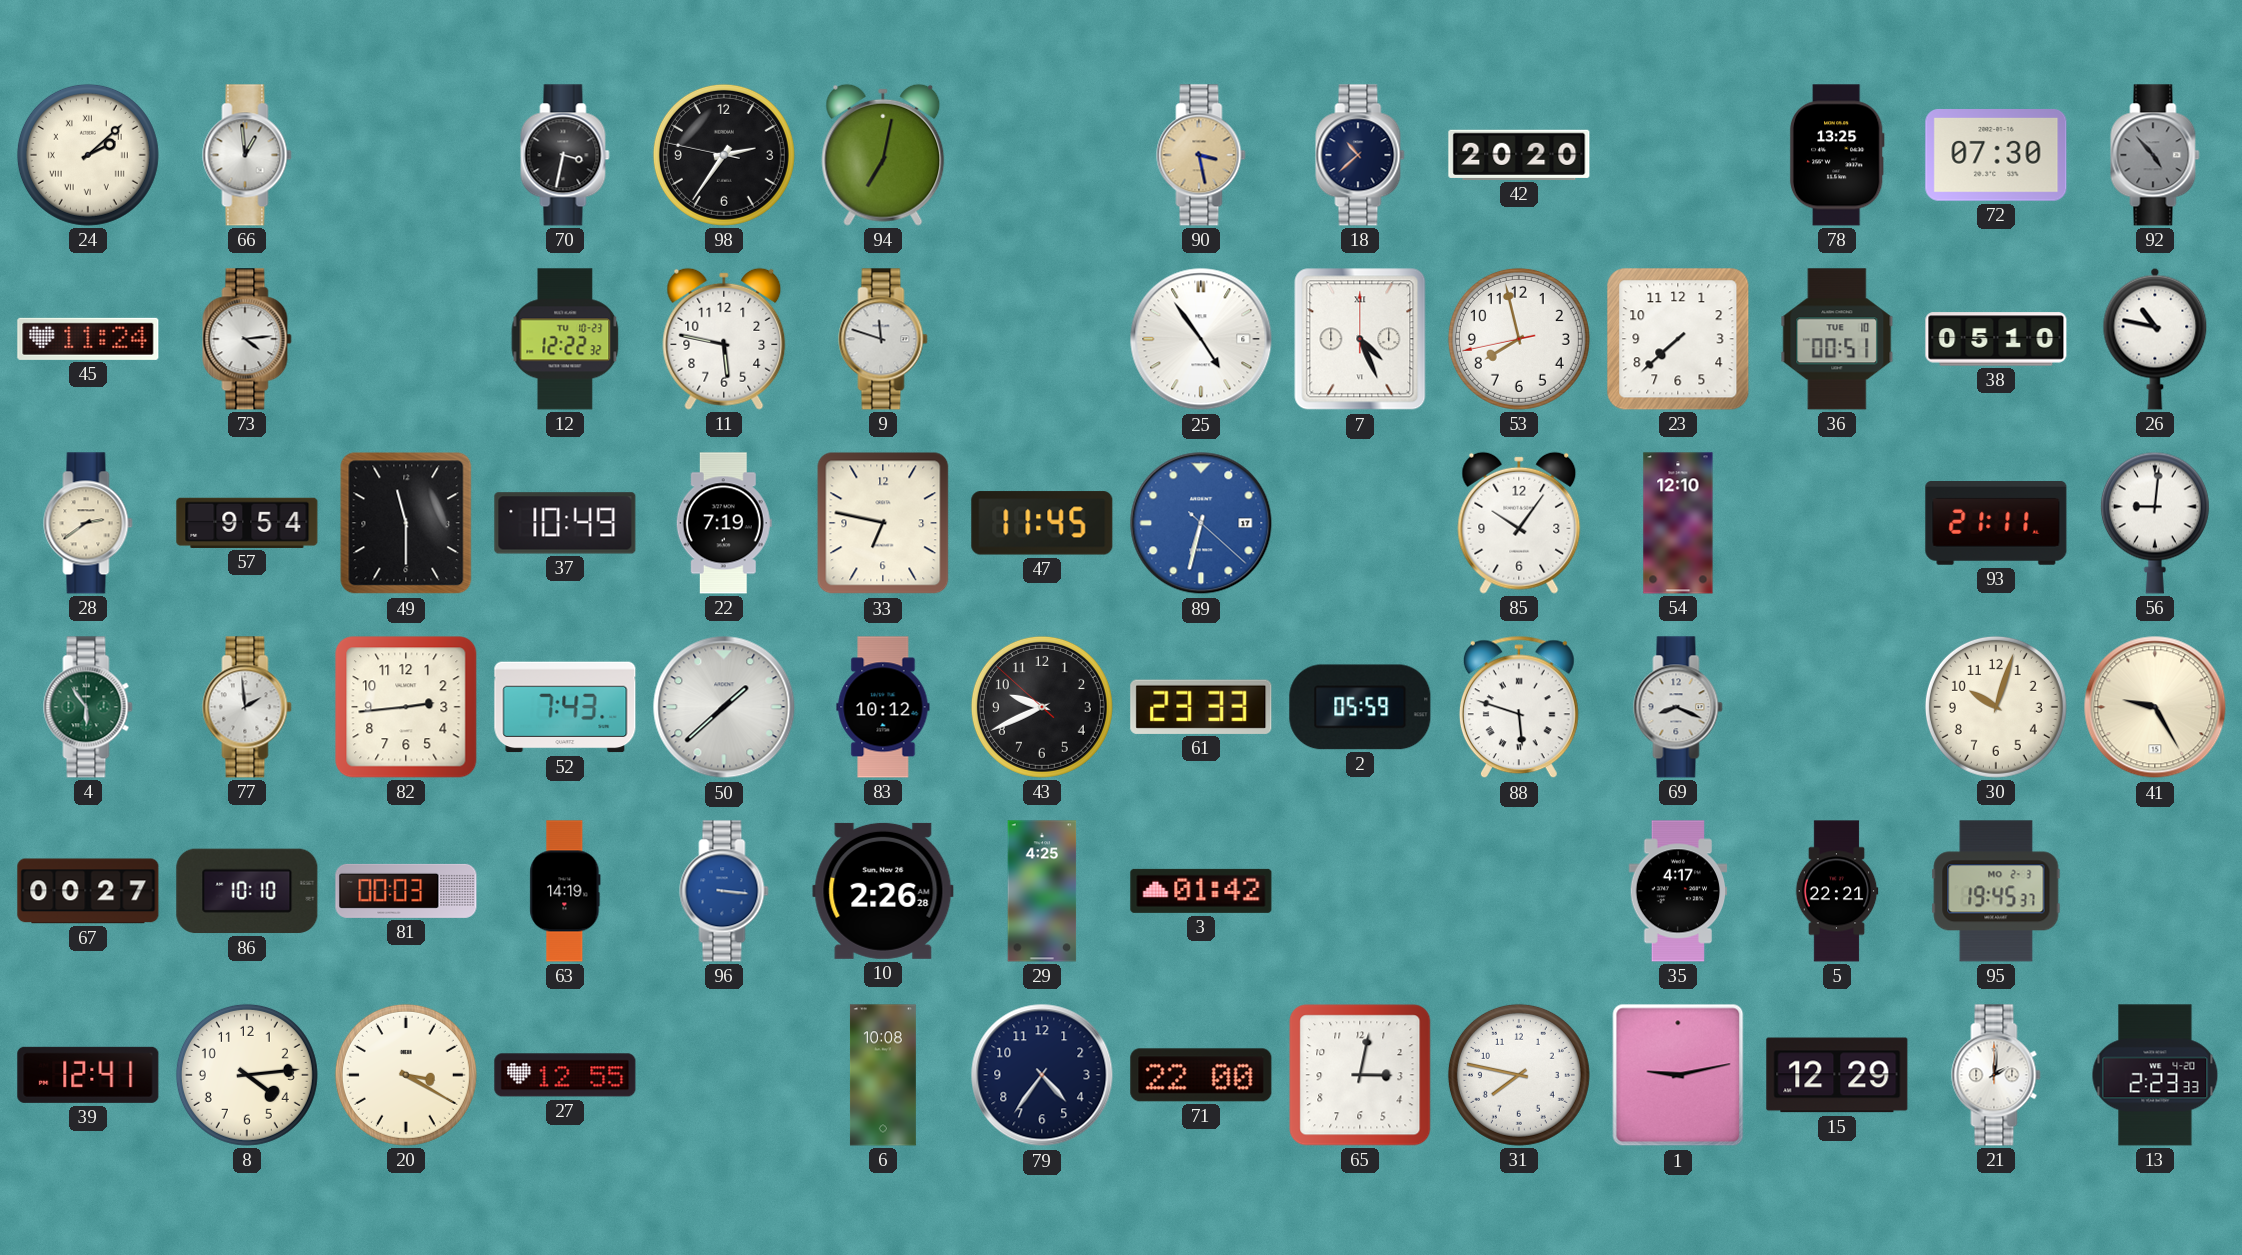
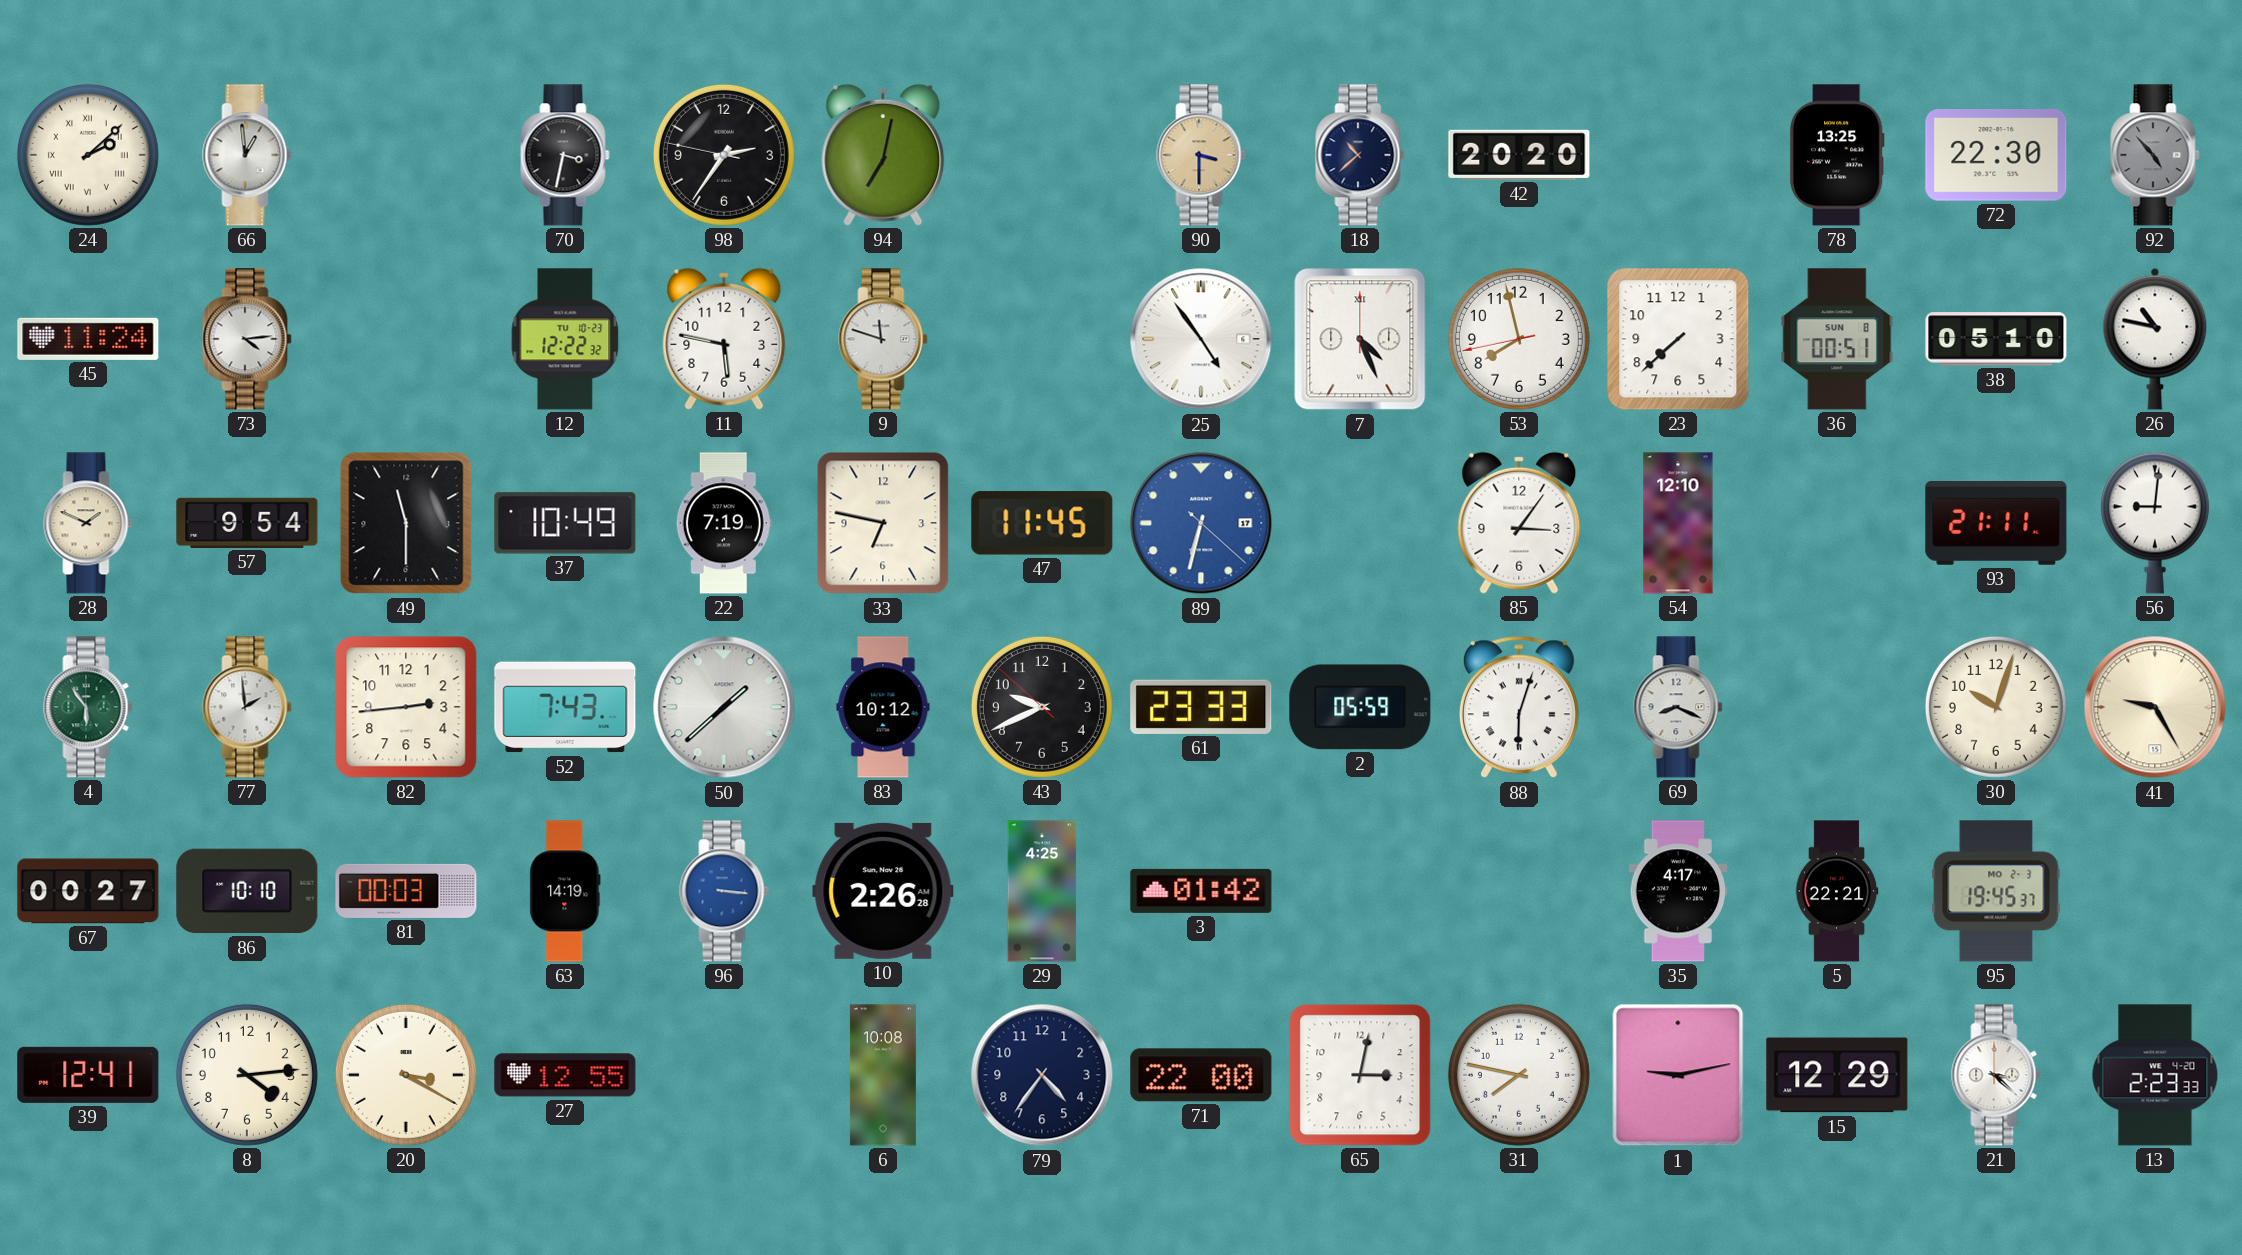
90: 3:28 -> 3:30 (1201, 155)
72: 07:30 -> 22:30 (1996, 156)
36 date: TUE 10 -> SUN 8 (1837, 339)
28: 2:39 -> 1:49 (88, 523)
85: 10:06 -> 3:06 (1519, 523)
88: 5:48 -> 6:03 (1519, 707)
21: 2:01 -> 3:22 (1996, 1075)
